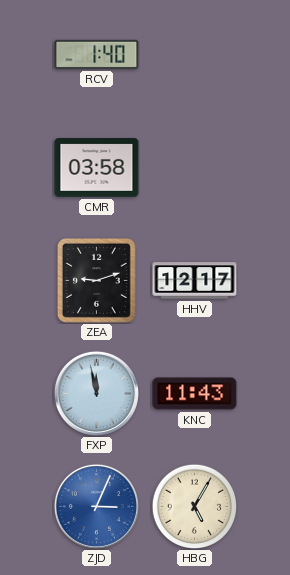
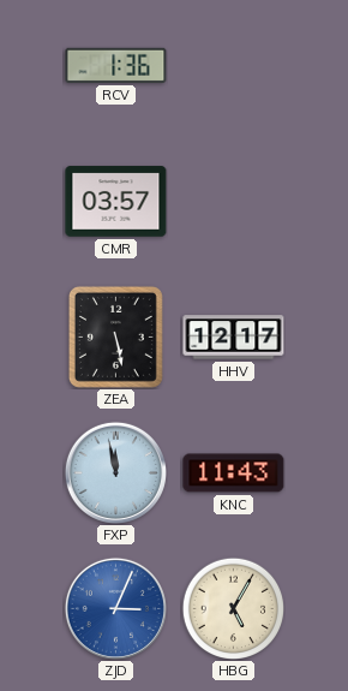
RCV: 1:40 -> 1:36 (116, 65)
CMR: 03:58 -> 03:57 (116, 202)
ZEA: 9:12 -> 5:28 (115, 336)
